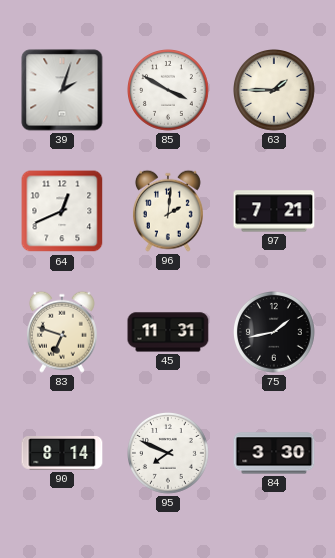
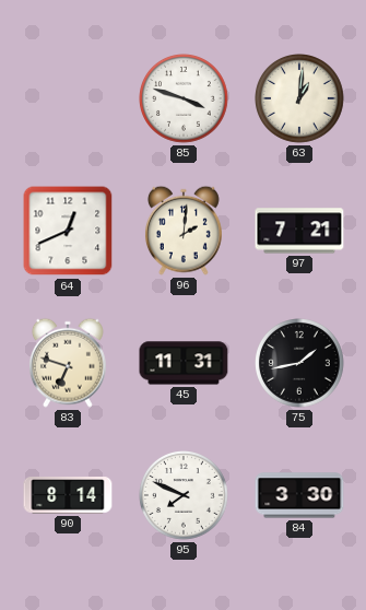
39: 2:03 -> none (62, 90)
85: 3:50 -> 3:48 (185, 99)
63: 1:45 -> 1:01 (300, 99)
